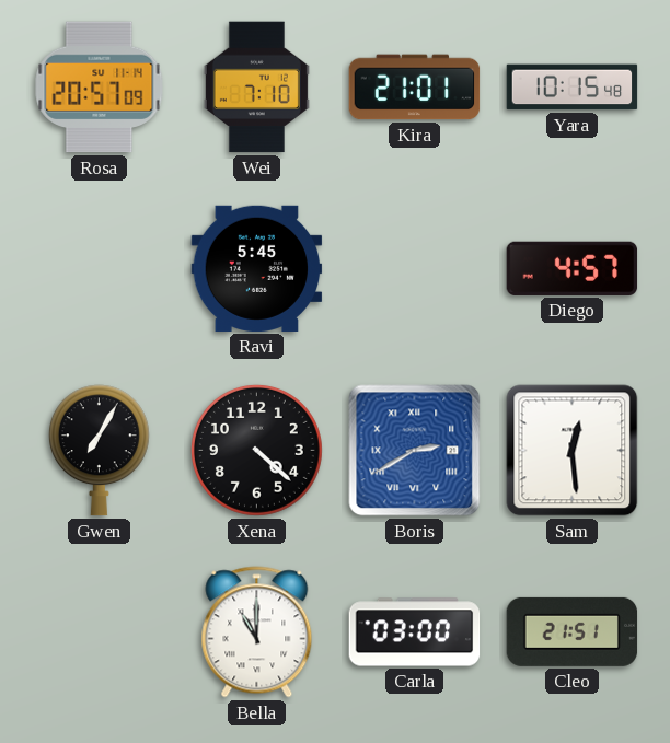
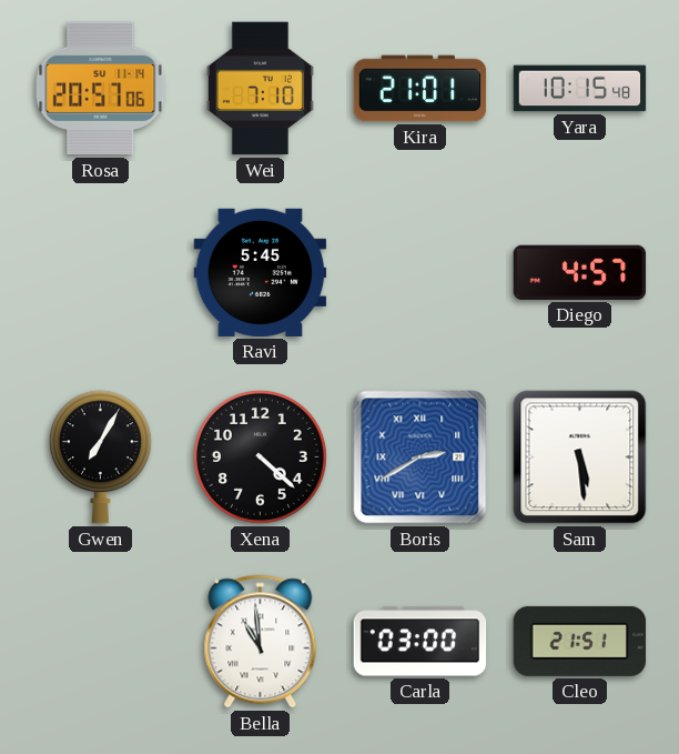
Rosa: 20:57:09 -> 20:57:06 (101, 89)
Sam: 12:29 -> 5:29 (580, 458)
Bella: 11:00 -> 10:59 (261, 642)
